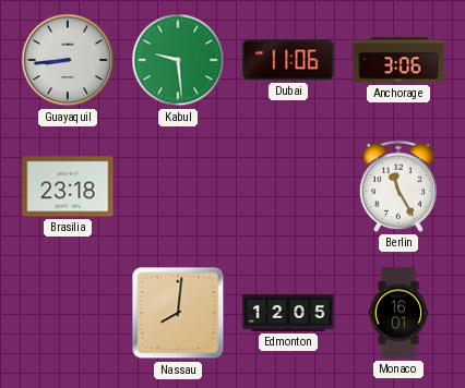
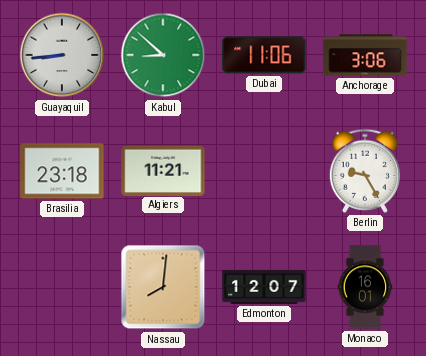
Kabul: 9:29 -> 8:52 (163, 55)
Algiers: none -> 11:21 (163, 170)
Berlin: 11:25 -> 9:25 (365, 171)
Edmonton: 12:05 -> 12:07 (264, 287)
